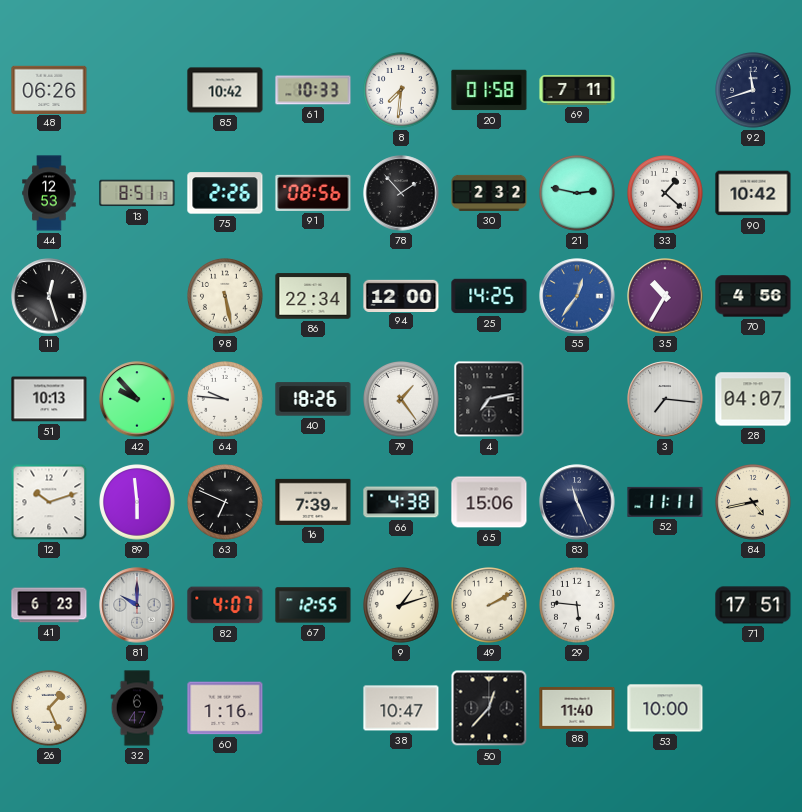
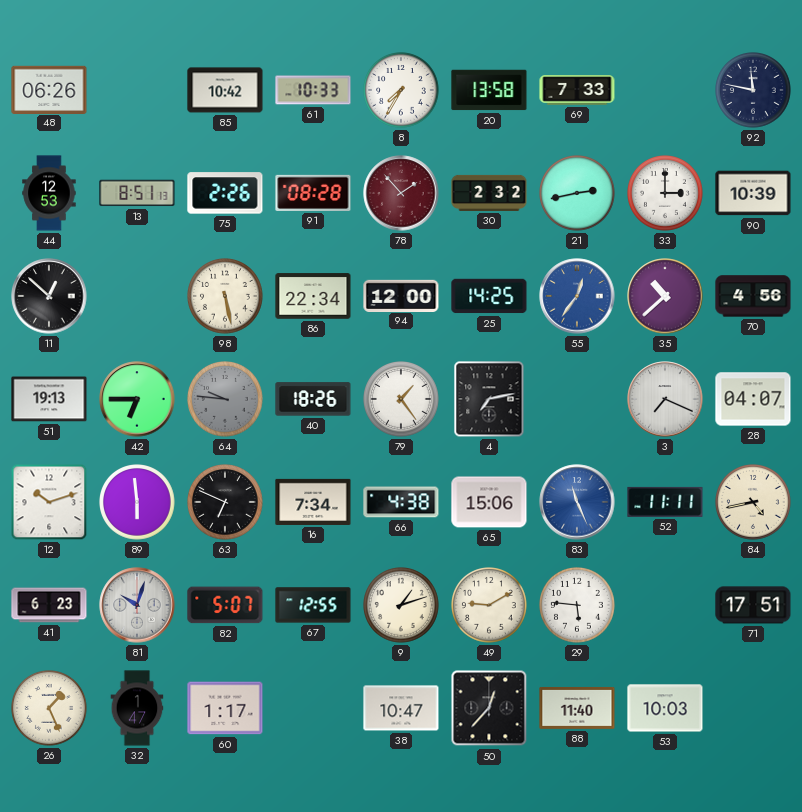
8: 7:31 -> 7:35 (402, 91)
20: 01:58 -> 13:58 (489, 90)
69: 7:11 -> 7:33 (577, 90)
92: 11:42 -> 11:47 (754, 91)
91: 08:56 -> 08:28 (313, 193)
78 dial: black -> burgundy (401, 193)
21: 2:47 -> 2:43 (578, 194)
33: 1:22 -> 3:00 (666, 194)
90: 10:42 -> 10:39 (753, 193)
11: 12:27 -> 12:52 (49, 296)
35: 10:35 -> 10:38 (665, 296)
51: 10:13 -> 19:13 (49, 399)
42: 9:53 -> 6:45 (137, 399)
64 dial: white -> grey (226, 400)
3: 7:16 -> 7:19 (665, 399)
16: 7:39 -> 7:34 (313, 502)
83 dial: navy -> blue (577, 502)
81: 10:00 -> 10:03 (137, 605)
82: 4:07 -> 5:07 (225, 605)
49: 2:10 -> 9:10 (490, 606)
32: 6:47 -> 1:47 (137, 708)
60: 1:16 -> 1:17 (225, 708)
53: 10:00 -> 10:03 (665, 708)
